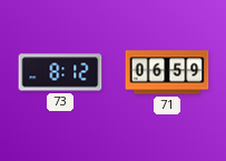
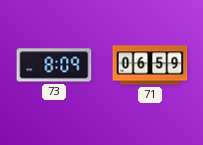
73: 8:12 -> 8:09 (54, 65)
